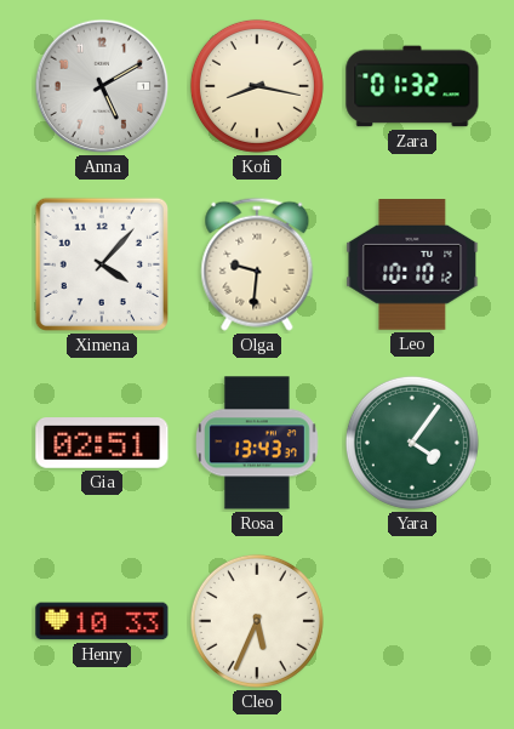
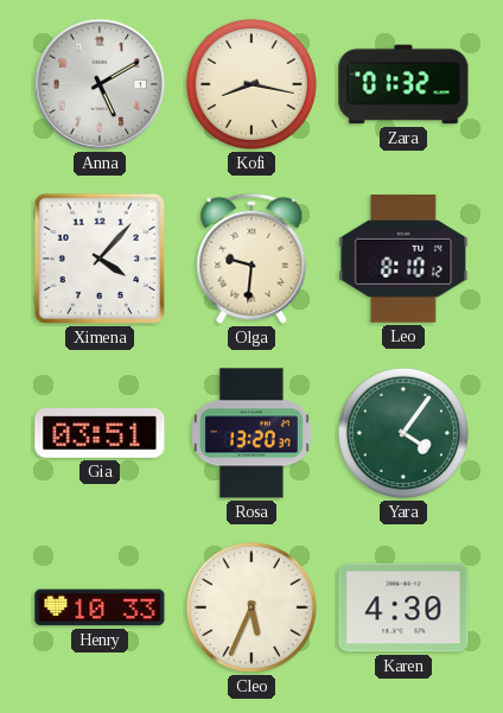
Leo: 10:10 -> 8:10 (403, 260)
Gia: 02:51 -> 03:51 (100, 434)
Rosa: 13:43 -> 13:20 (253, 433)
Karen: none -> 4:30 (403, 607)
